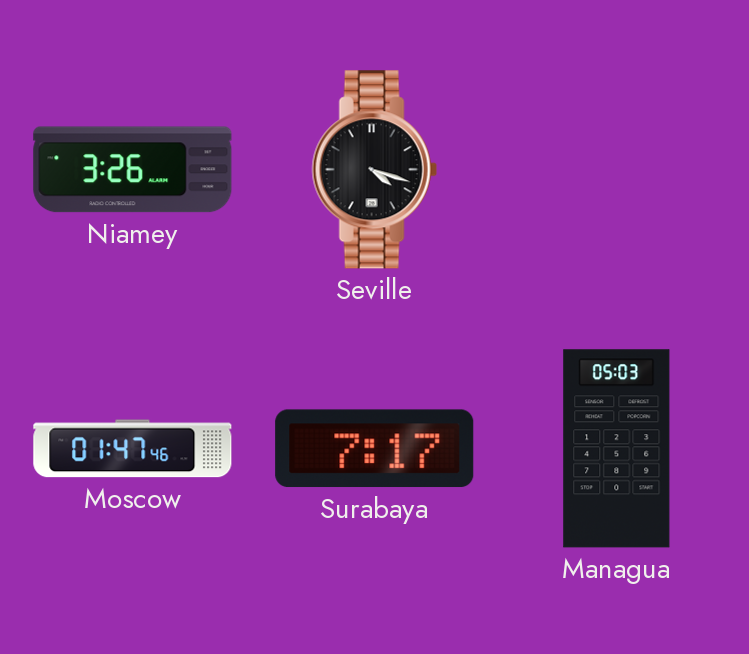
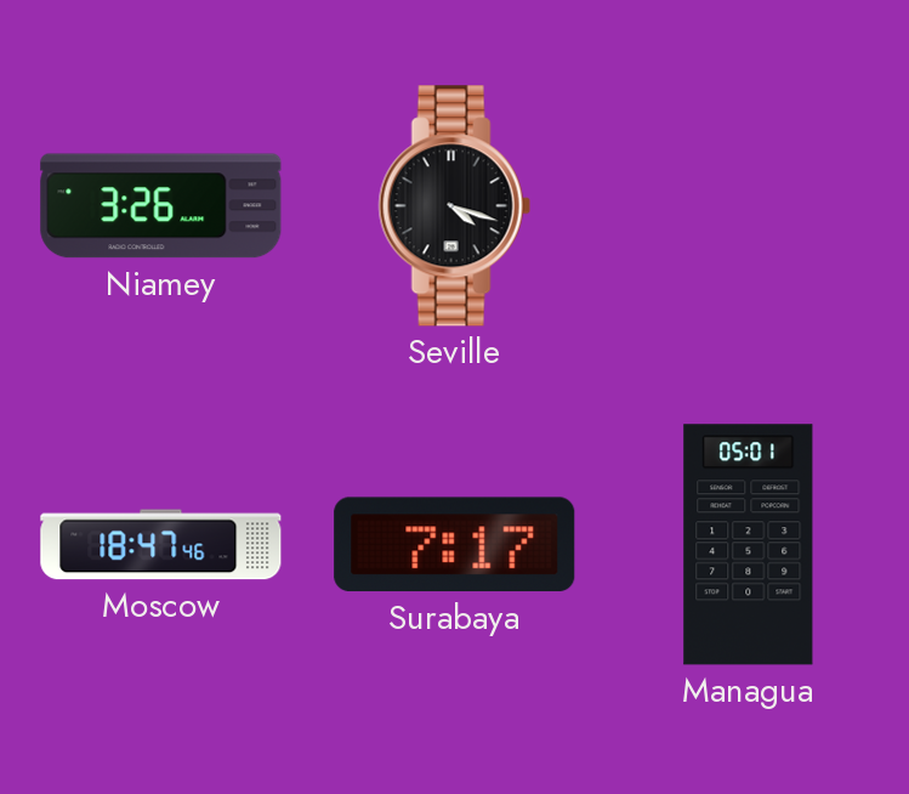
Moscow: 01:47 -> 18:47 (161, 545)
Managua: 05:03 -> 05:01 (749, 545)
